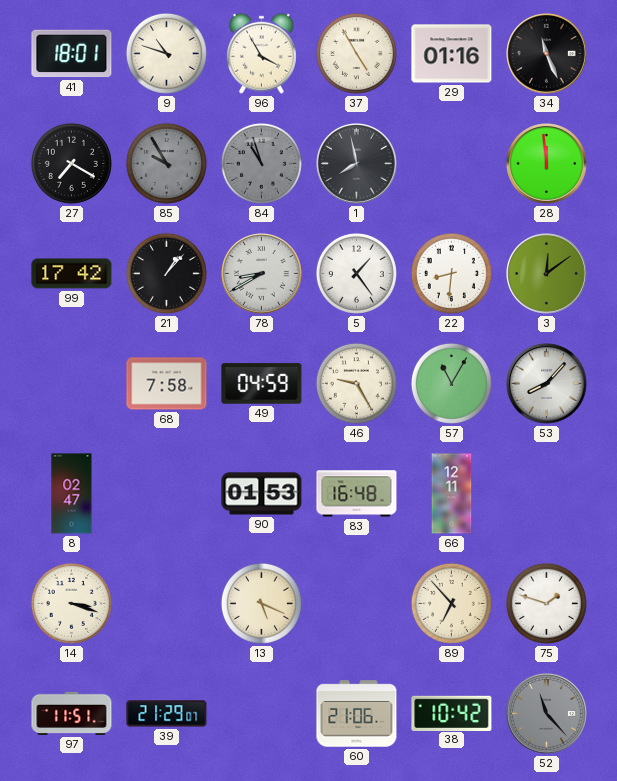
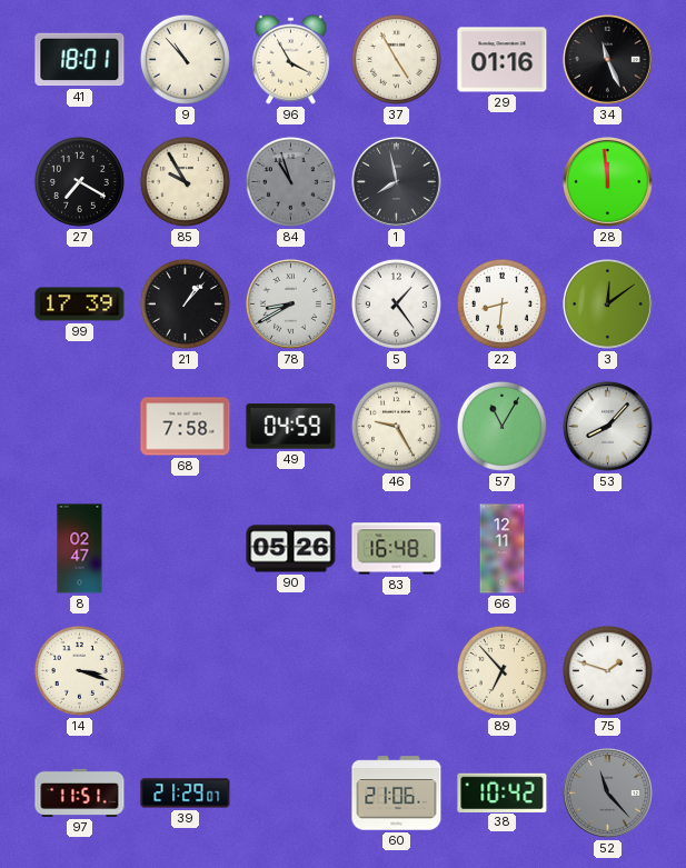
9: 10:48 -> 10:53 (185, 59)
85 dial: grey -> cream (185, 181)
99: 17:42 -> 17:39 (80, 305)
90: 01:53 -> 05:26 (291, 549)
13: 5:19 -> none (261, 603)
